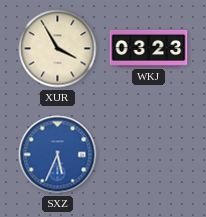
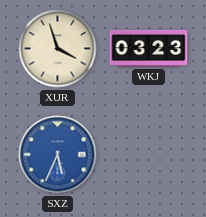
XUR: 3:55 -> 3:57 (58, 49)
